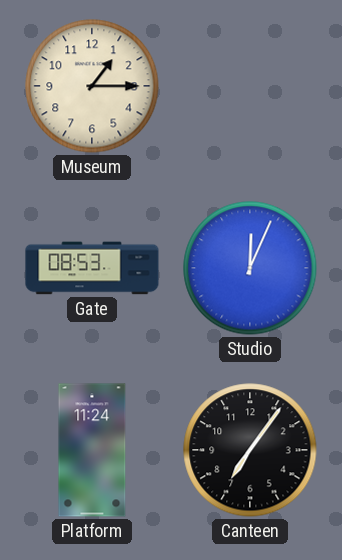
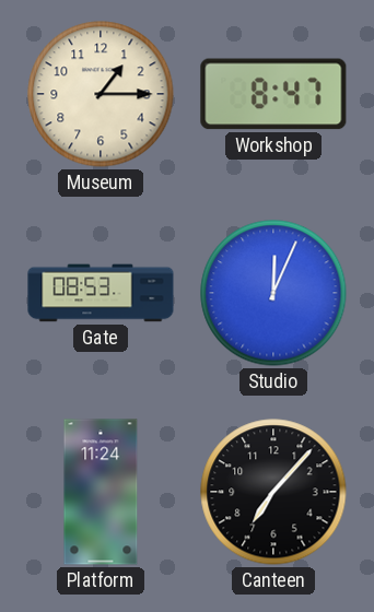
Workshop: none -> 8:47 (273, 94)
Canteen: 7:06 -> 7:07 (273, 492)
